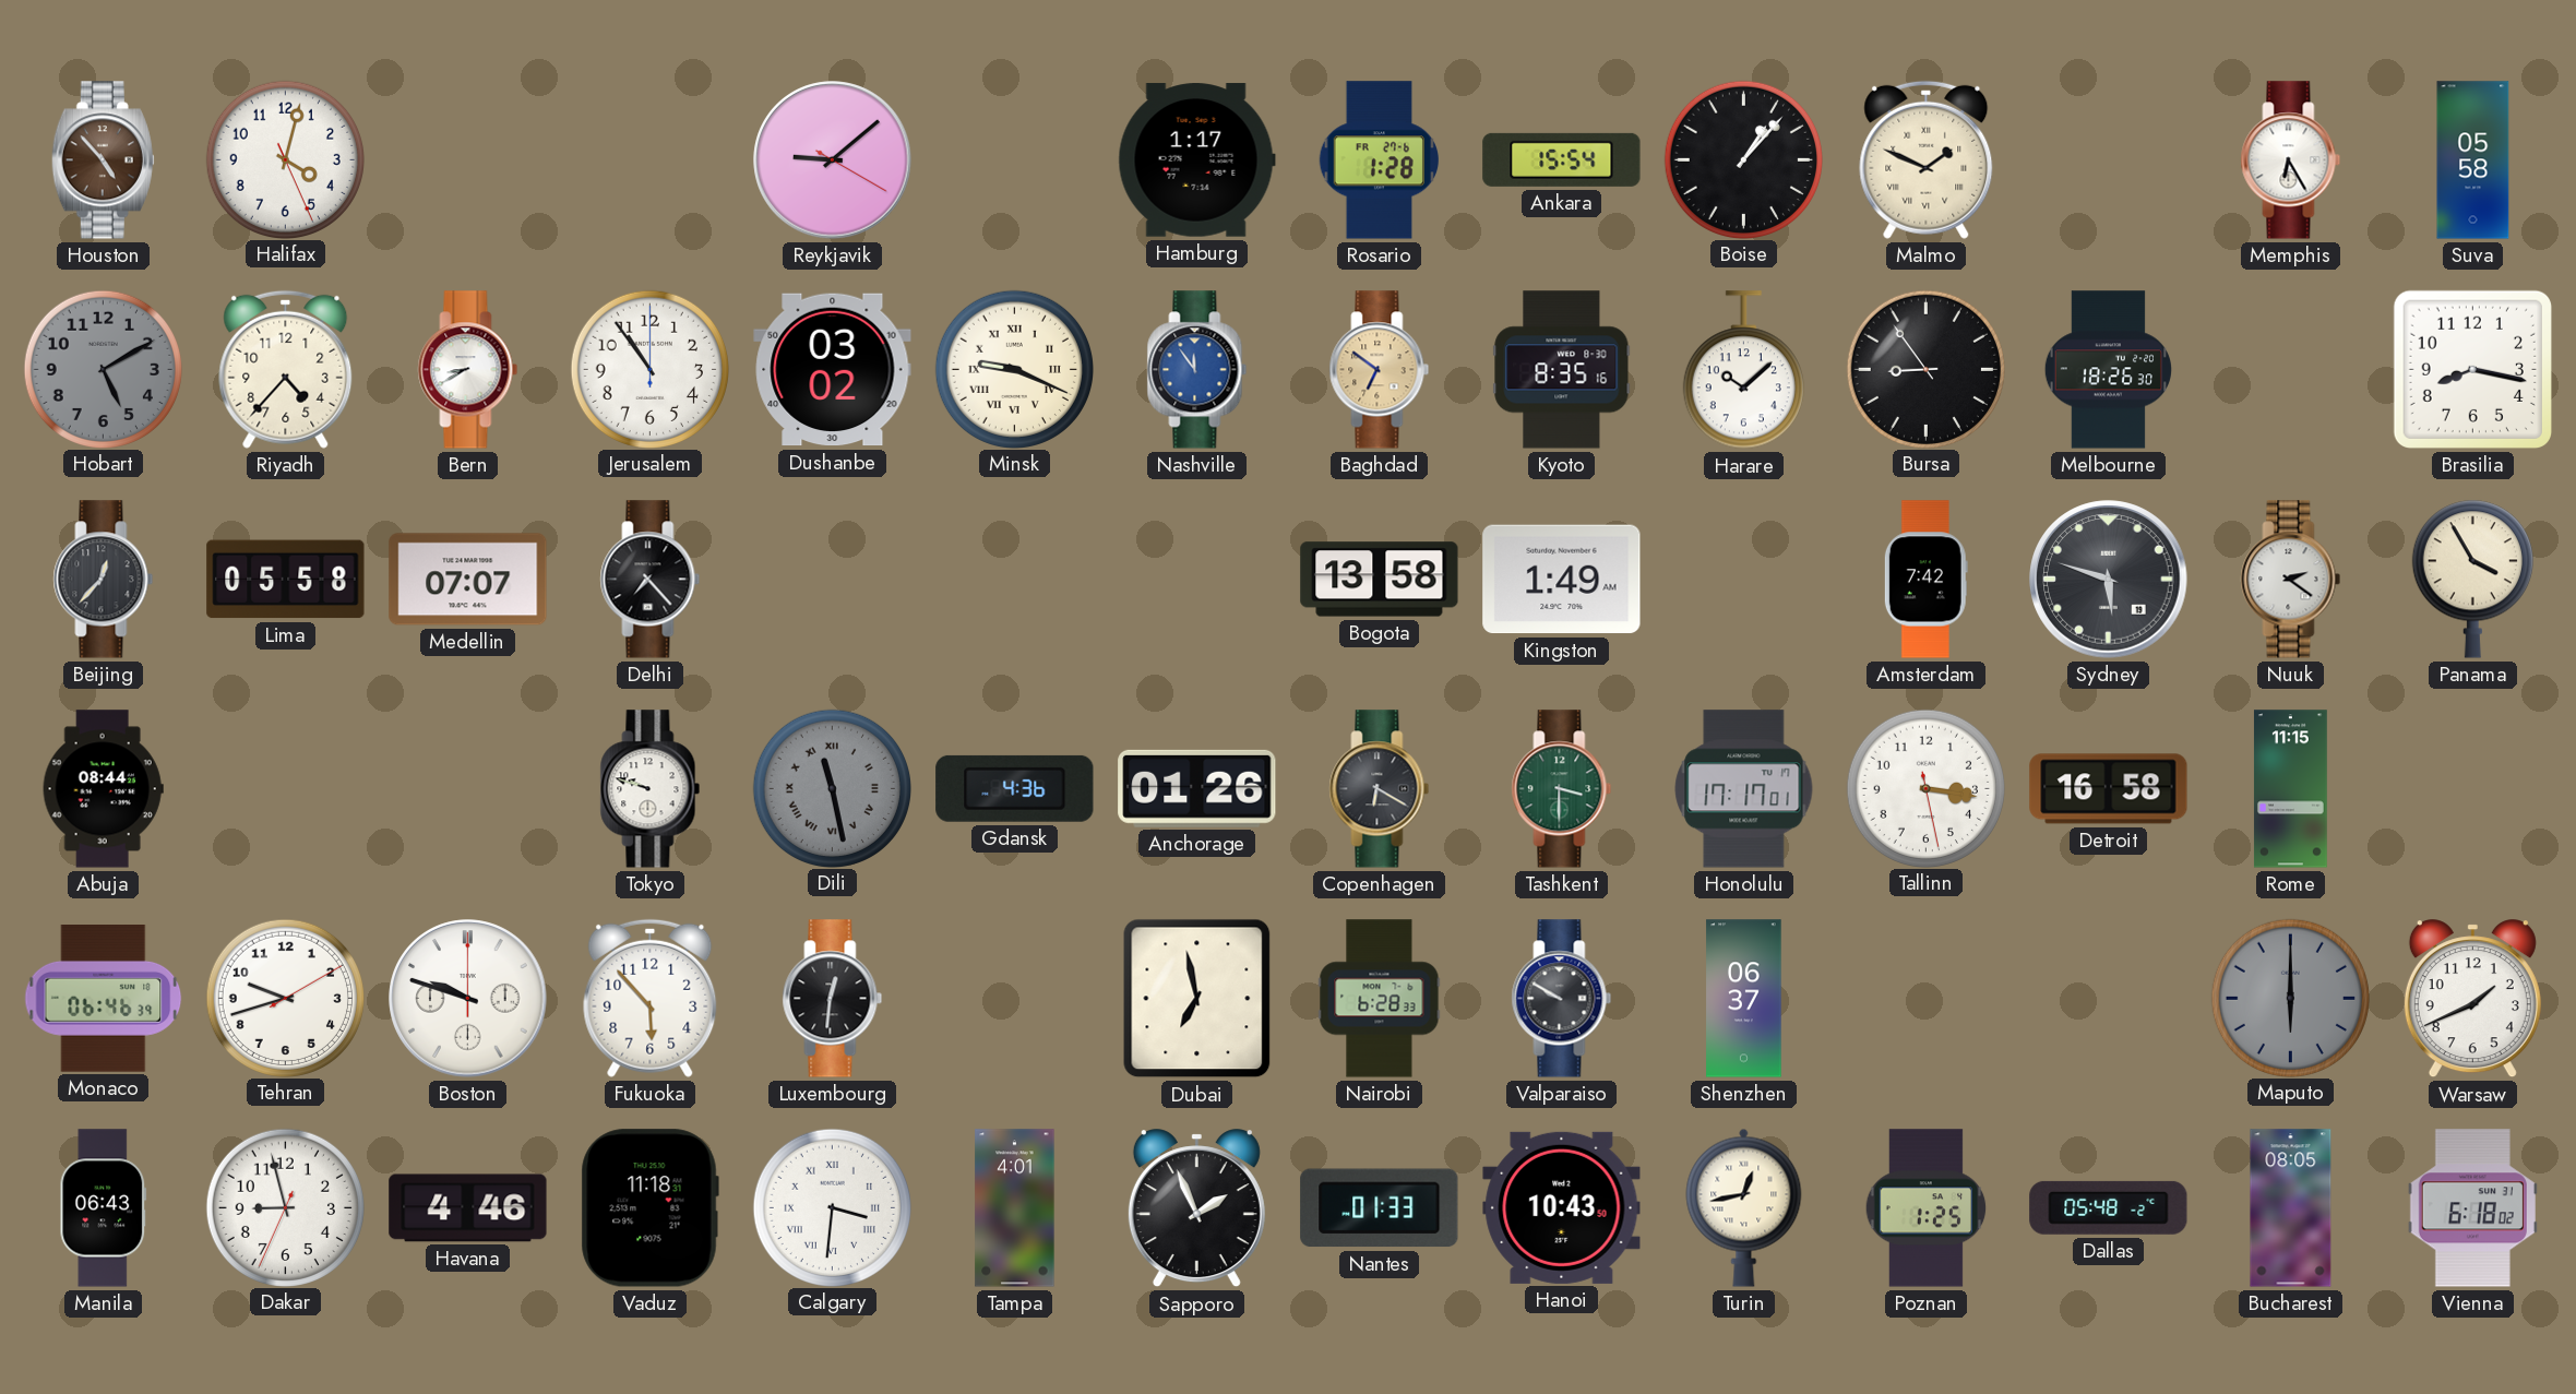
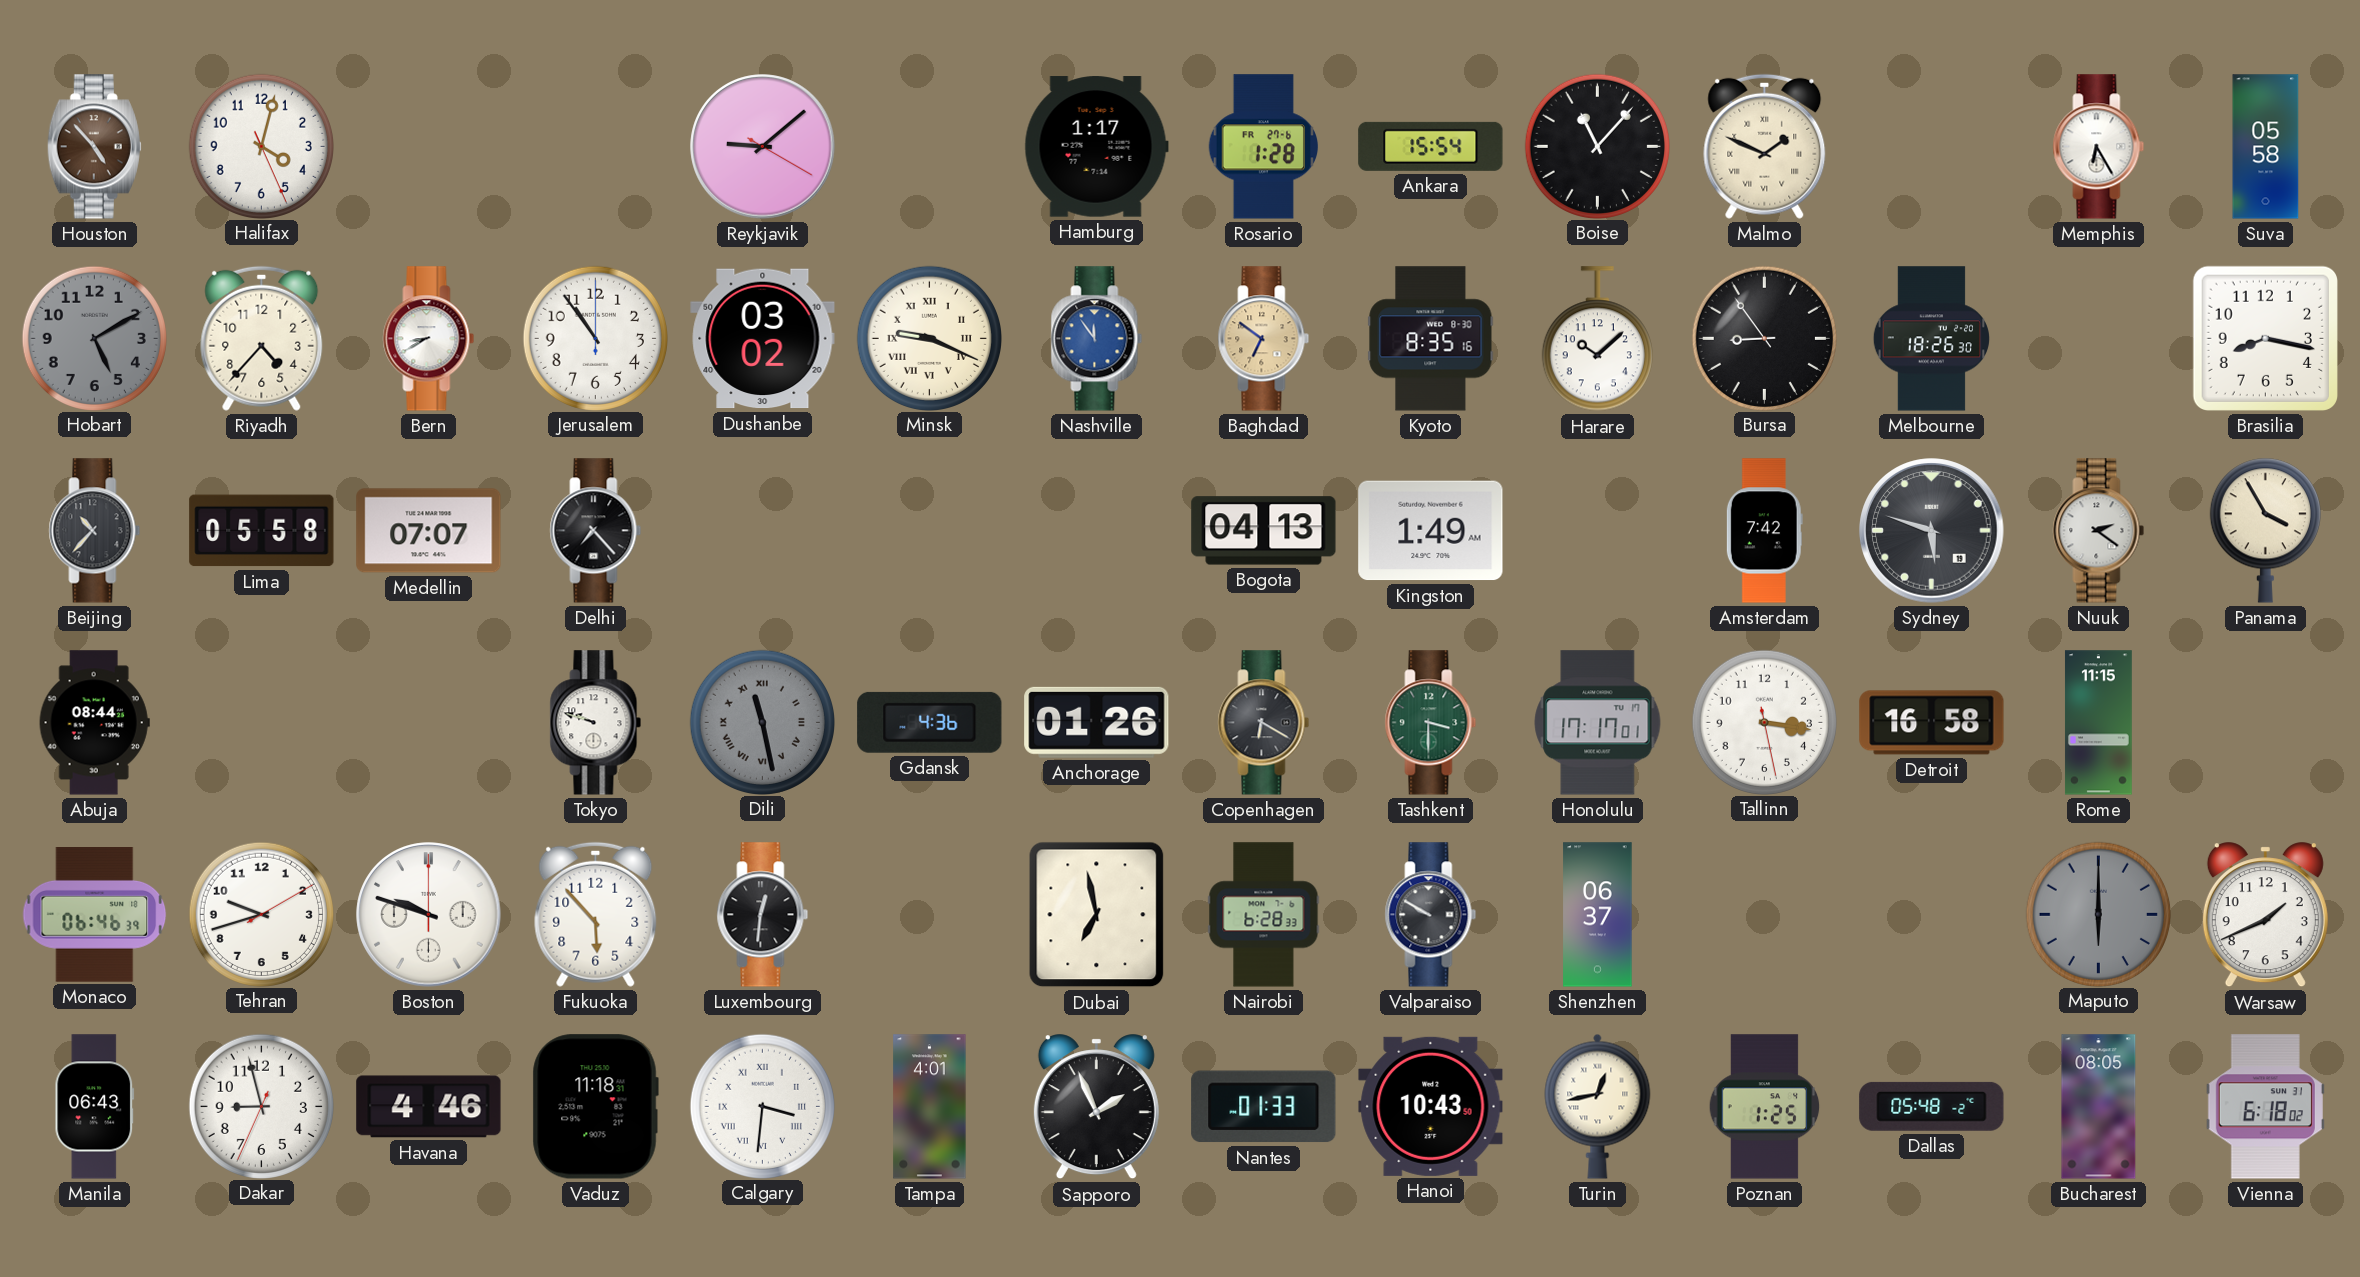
Boise: 1:07 -> 11:07 (1597, 146)
Beijing: 12:37 -> 10:37 (95, 531)
Bogota: 13:58 -> 04:13 (1264, 531)
